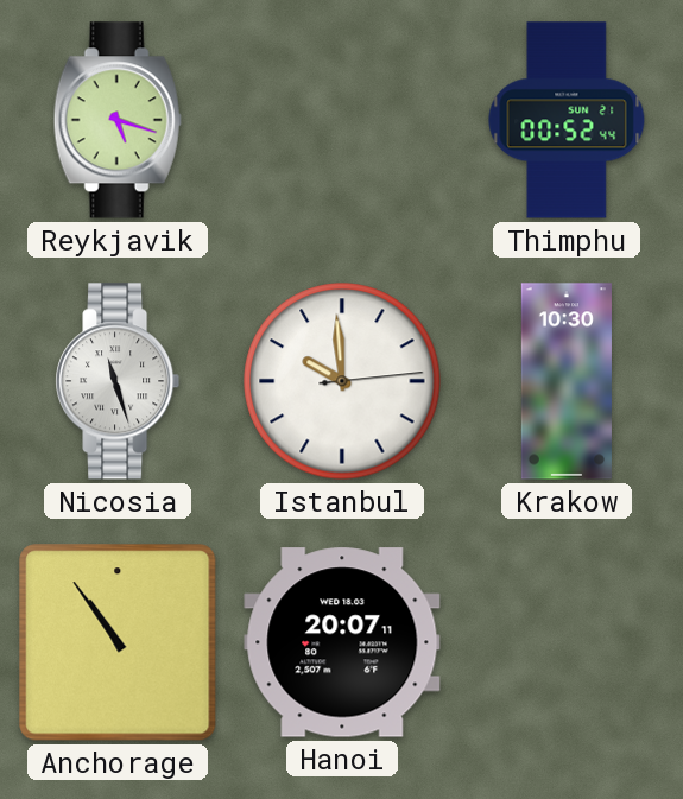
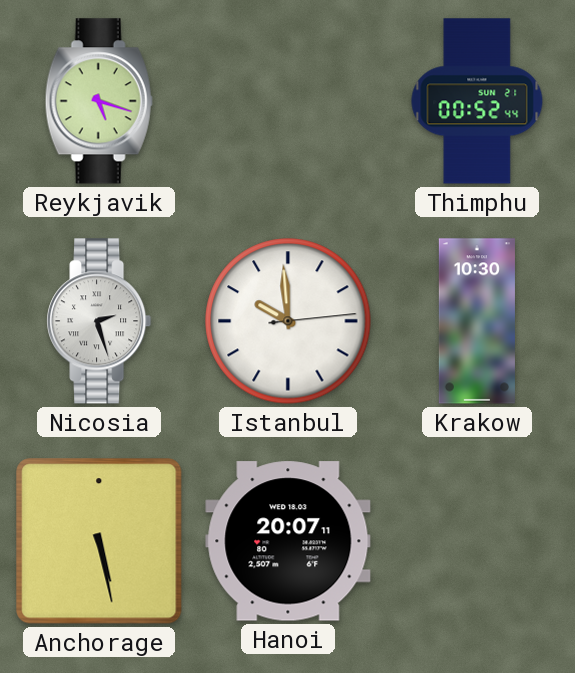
Nicosia: 11:27 -> 2:27 (99, 321)
Anchorage: 10:54 -> 5:28 (99, 541)
